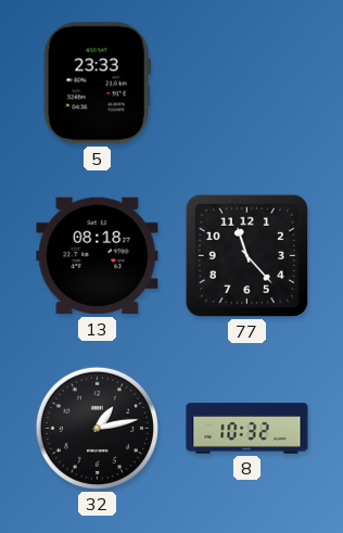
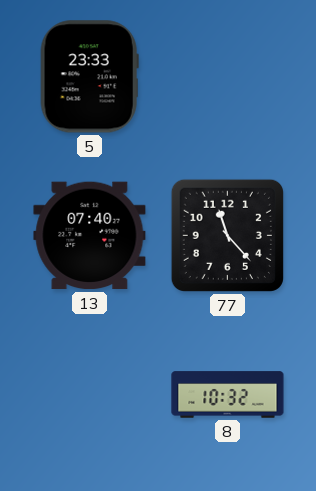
13: 08:18 -> 07:40 (90, 236)
32: 1:13 -> none (97, 428)
